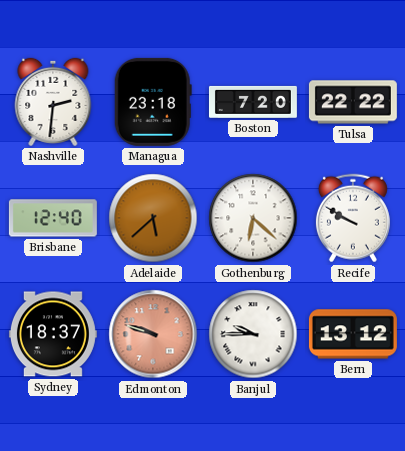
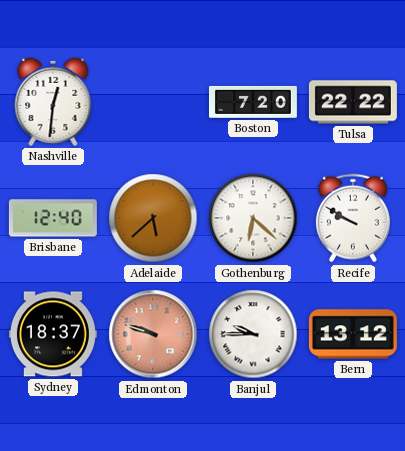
Nashville: 2:31 -> 12:31 (53, 102)
Managua: 23:18 -> none (153, 102)
